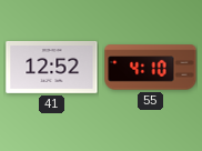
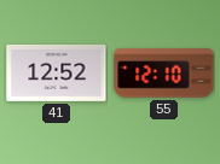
55: 4:10 -> 12:10 (164, 74)
